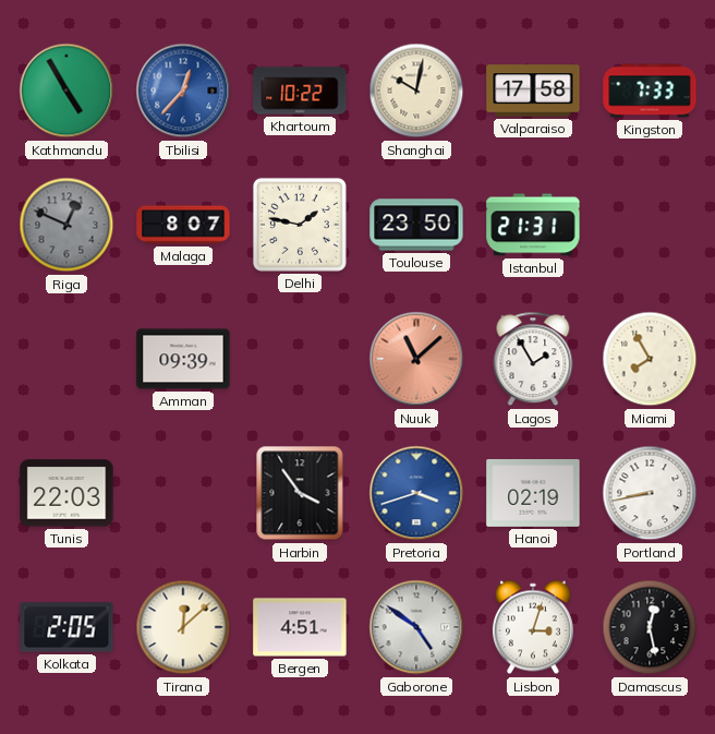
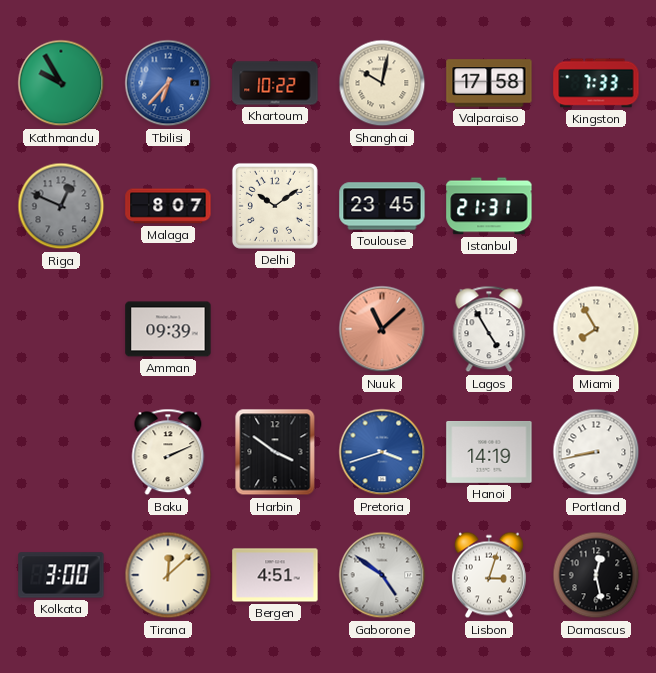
Kathmandu: 4:55 -> 9:55 (61, 83)
Tbilisi: 12:37 -> 6:37 (168, 83)
Delhi: 1:47 -> 10:09 (275, 206)
Toulouse: 23:50 -> 23:45 (382, 206)
Lagos: 1:55 -> 4:55 (489, 329)
Tunis: 22:03 -> none (66, 493)
Baku: none -> 2:11 (168, 452)
Harbin: 3:54 -> 3:51 (275, 452)
Hanoi: 02:19 -> 14:19 (489, 452)
Kolkata: 2:05 -> 3:00 (61, 575)
